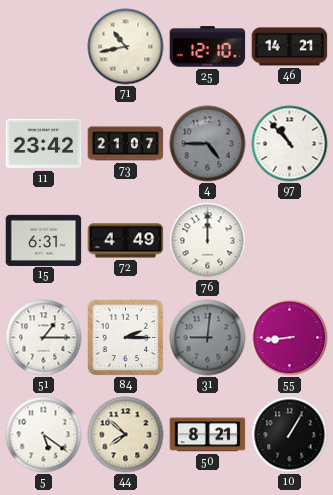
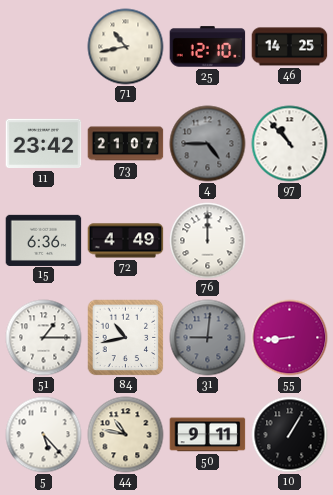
46: 14:21 -> 14:25 (290, 47)
15: 6:31 -> 6:36 (44, 240)
84: 2:15 -> 10:43 (125, 337)
5: 5:21 -> 5:23 (44, 435)
44: 7:52 -> 10:47 (126, 435)
50: 8:21 -> 9:11 (208, 435)
